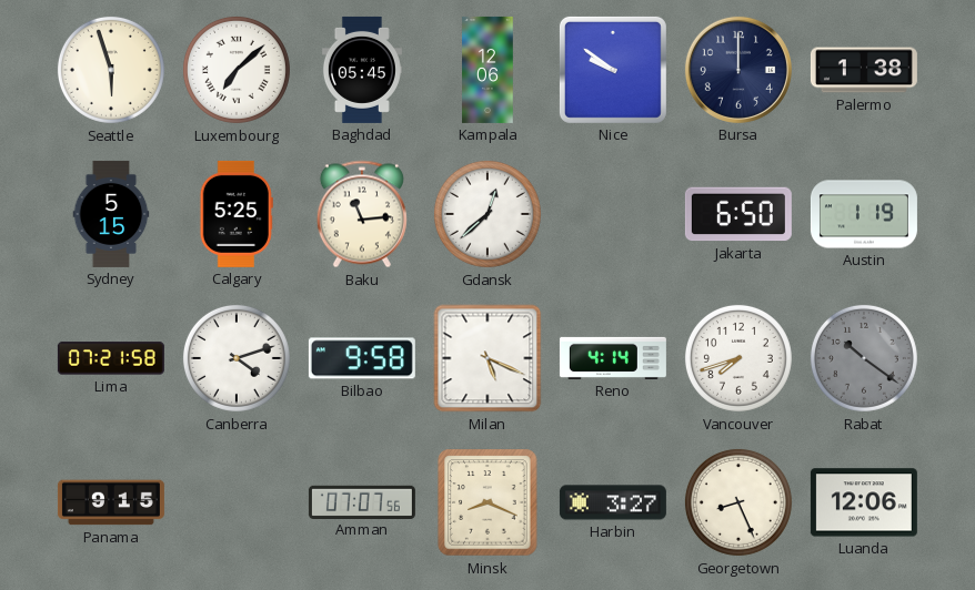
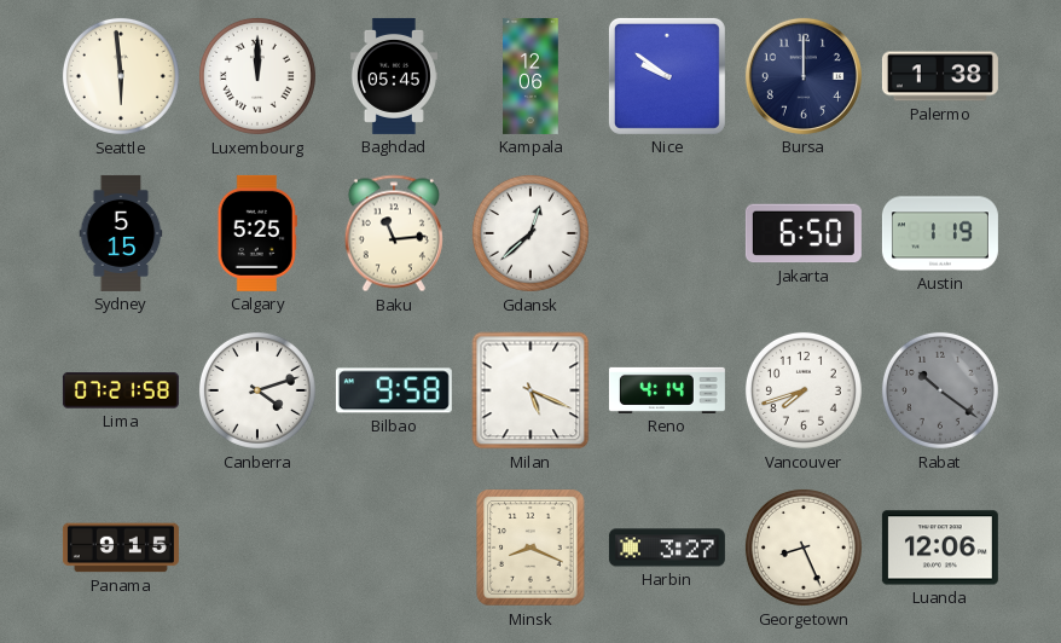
Seattle: 5:57 -> 5:59 (121, 76)
Luxembourg: 7:08 -> 12:00 (257, 76)
Amman: 07:07 -> none (362, 501)
